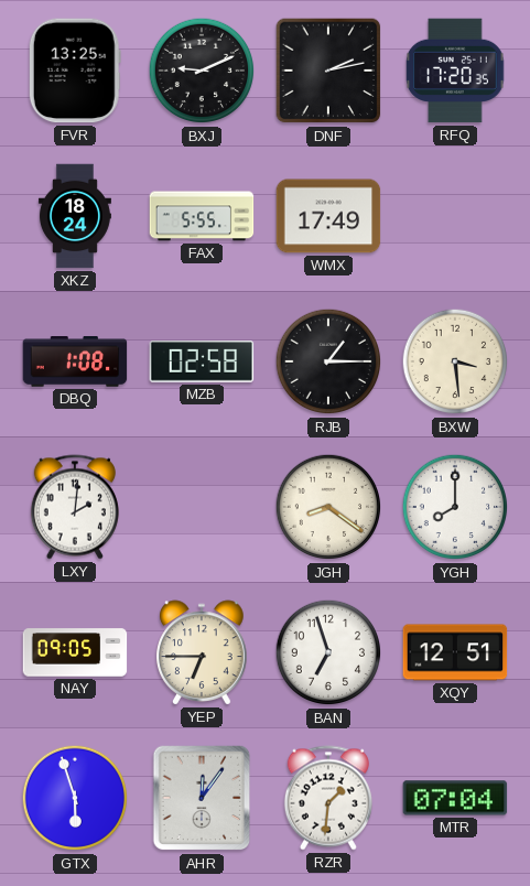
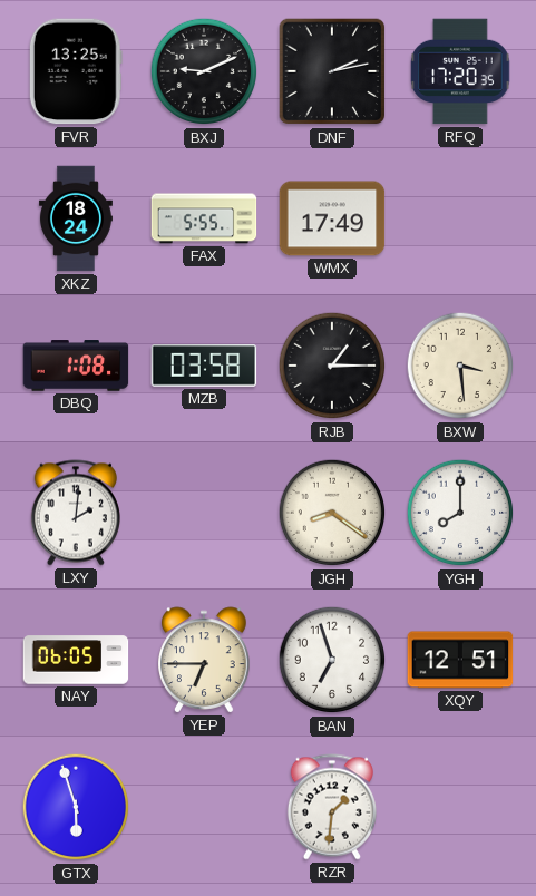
MZB: 02:58 -> 03:58 (204, 366)
NAY: 09:05 -> 06:05 (76, 660)
AHR: 12:06 -> none (202, 798)
MTR: 07:04 -> none (455, 798)
